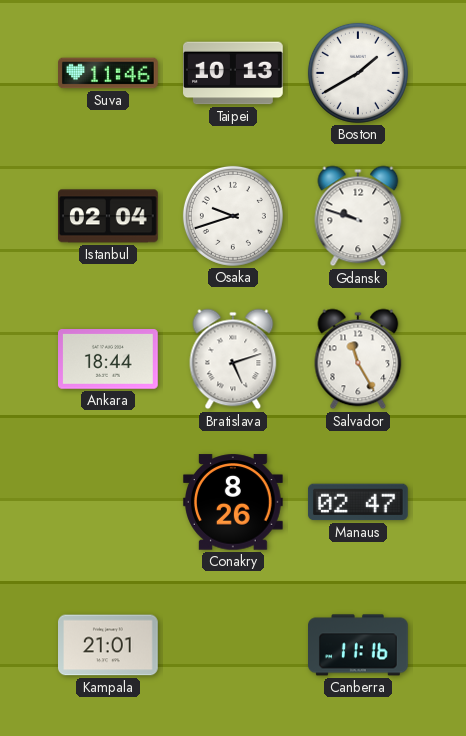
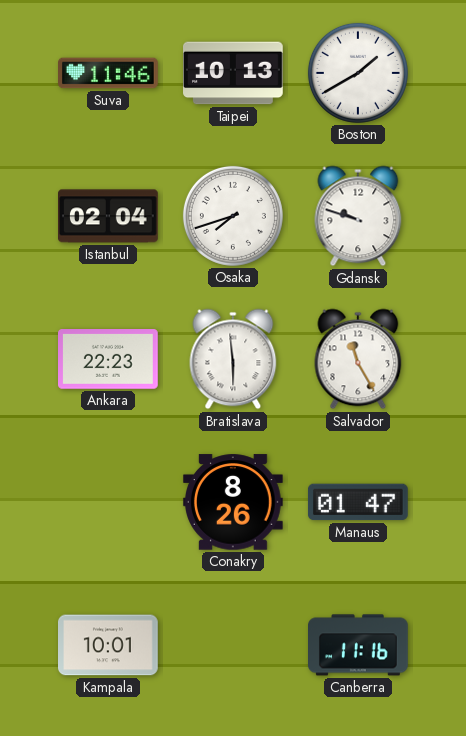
Osaka: 9:42 -> 7:42 (233, 216)
Ankara: 18:44 -> 22:23 (109, 360)
Bratislava: 5:12 -> 5:59 (233, 359)
Manaus: 02:47 -> 01:47 (358, 502)
Kampala: 21:01 -> 10:01 (109, 645)
